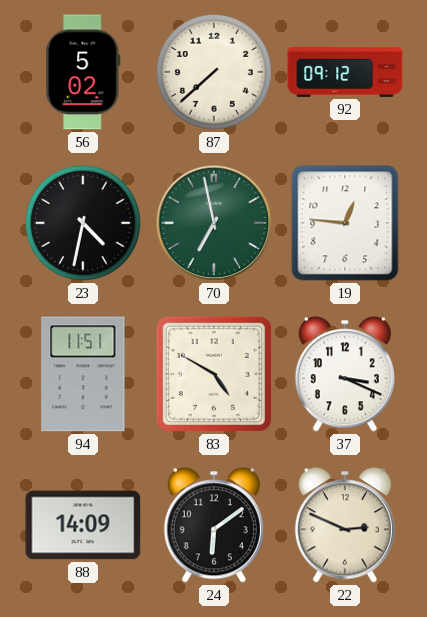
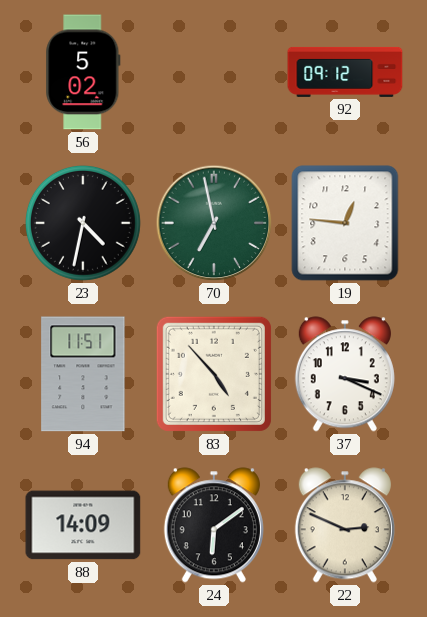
87: 7:38 -> none (214, 72)
83: 4:50 -> 4:53 (214, 374)
